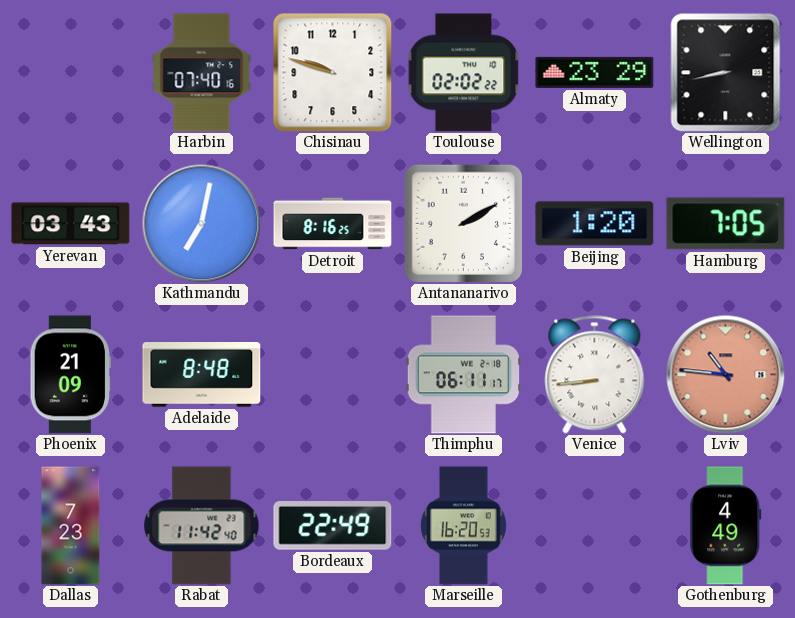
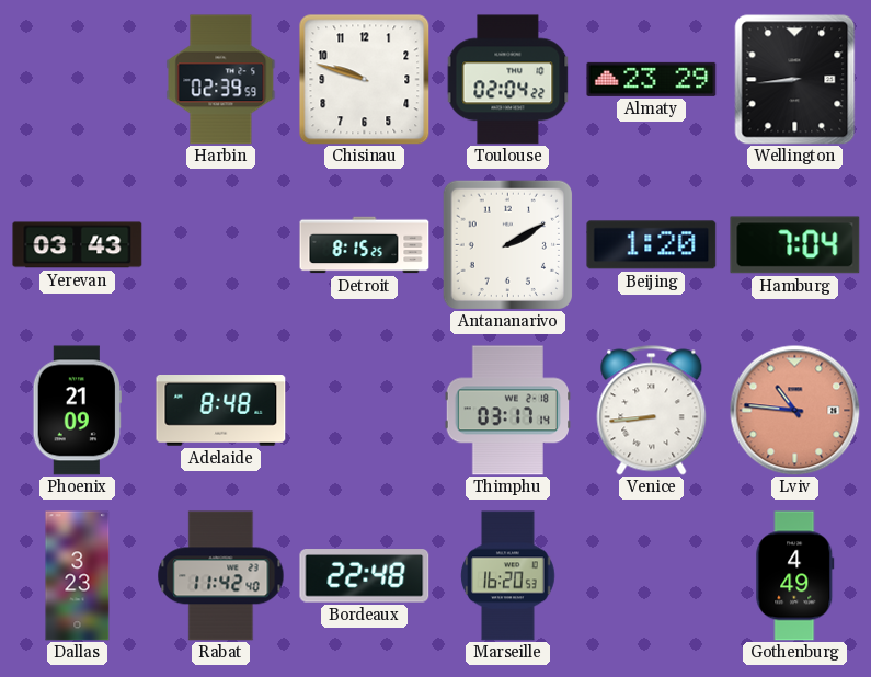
Harbin: 07:40 -> 02:39 (221, 80)
Toulouse: 02:02 -> 02:04 (508, 80)
Wellington: 8:43 -> 8:44 (795, 80)
Kathmandu: 7:02 -> none (202, 224)
Detroit: 8:16 -> 8:15 (365, 245)
Hamburg: 7:05 -> 7:04 (795, 245)
Thimphu: 06:11 -> 03:17 (507, 411)
Dallas: 7:23 -> 3:23 (78, 576)
Bordeaux: 22:49 -> 22:48 (365, 576)
